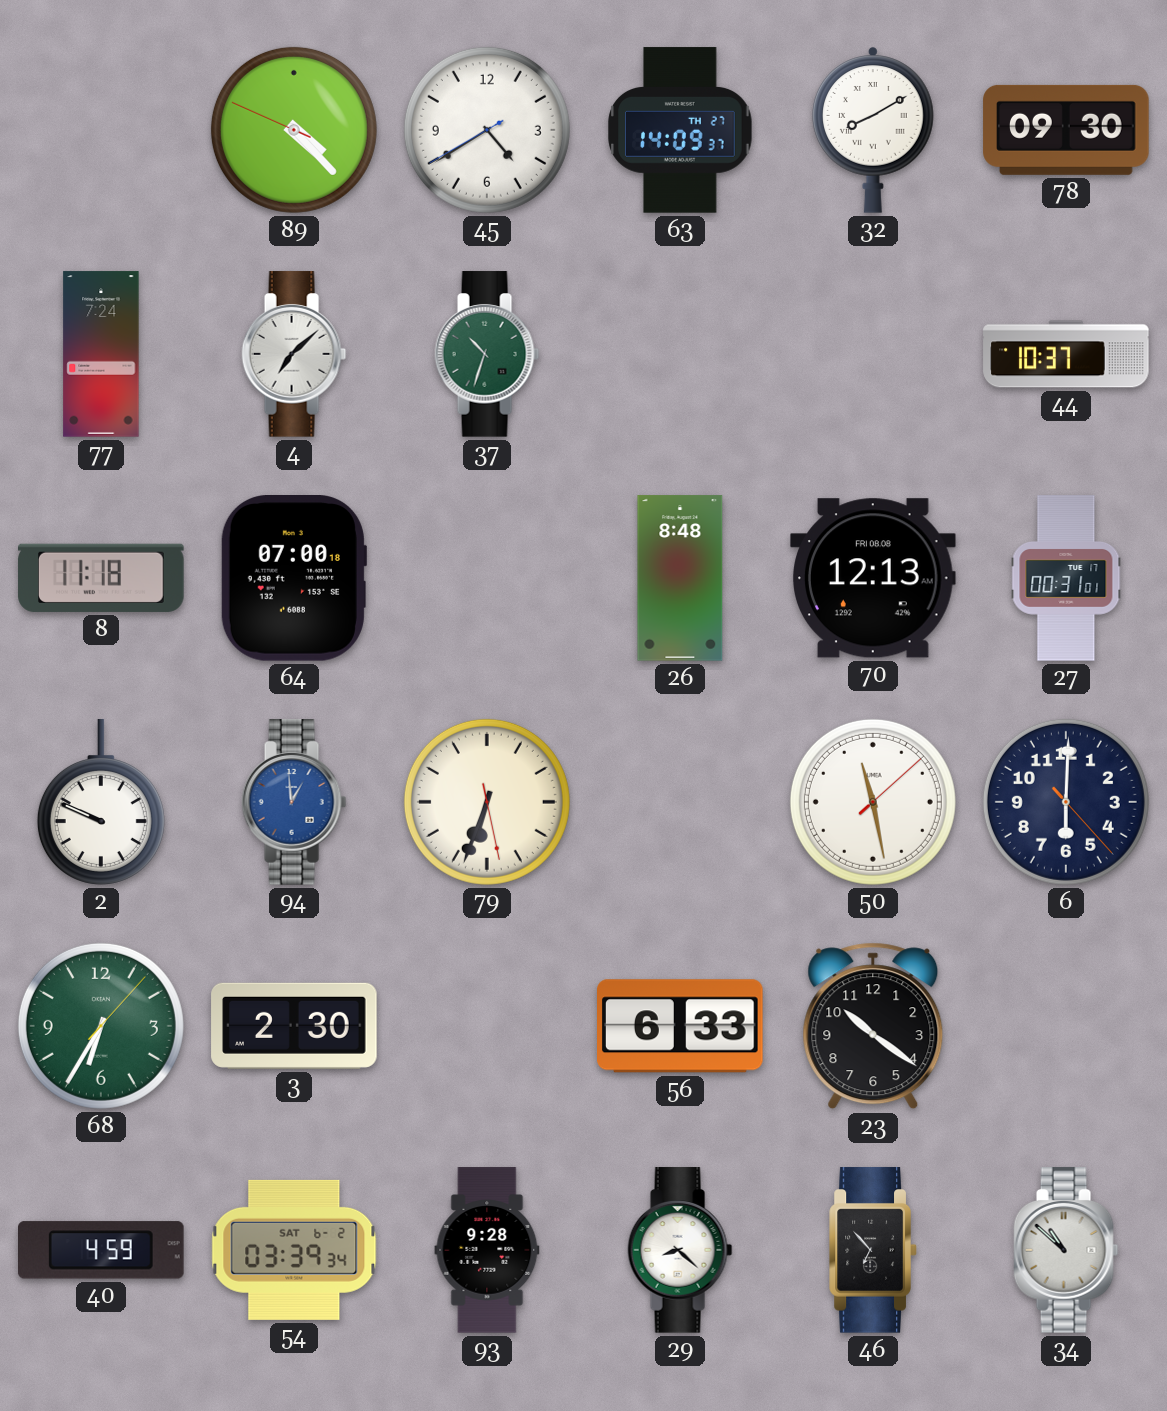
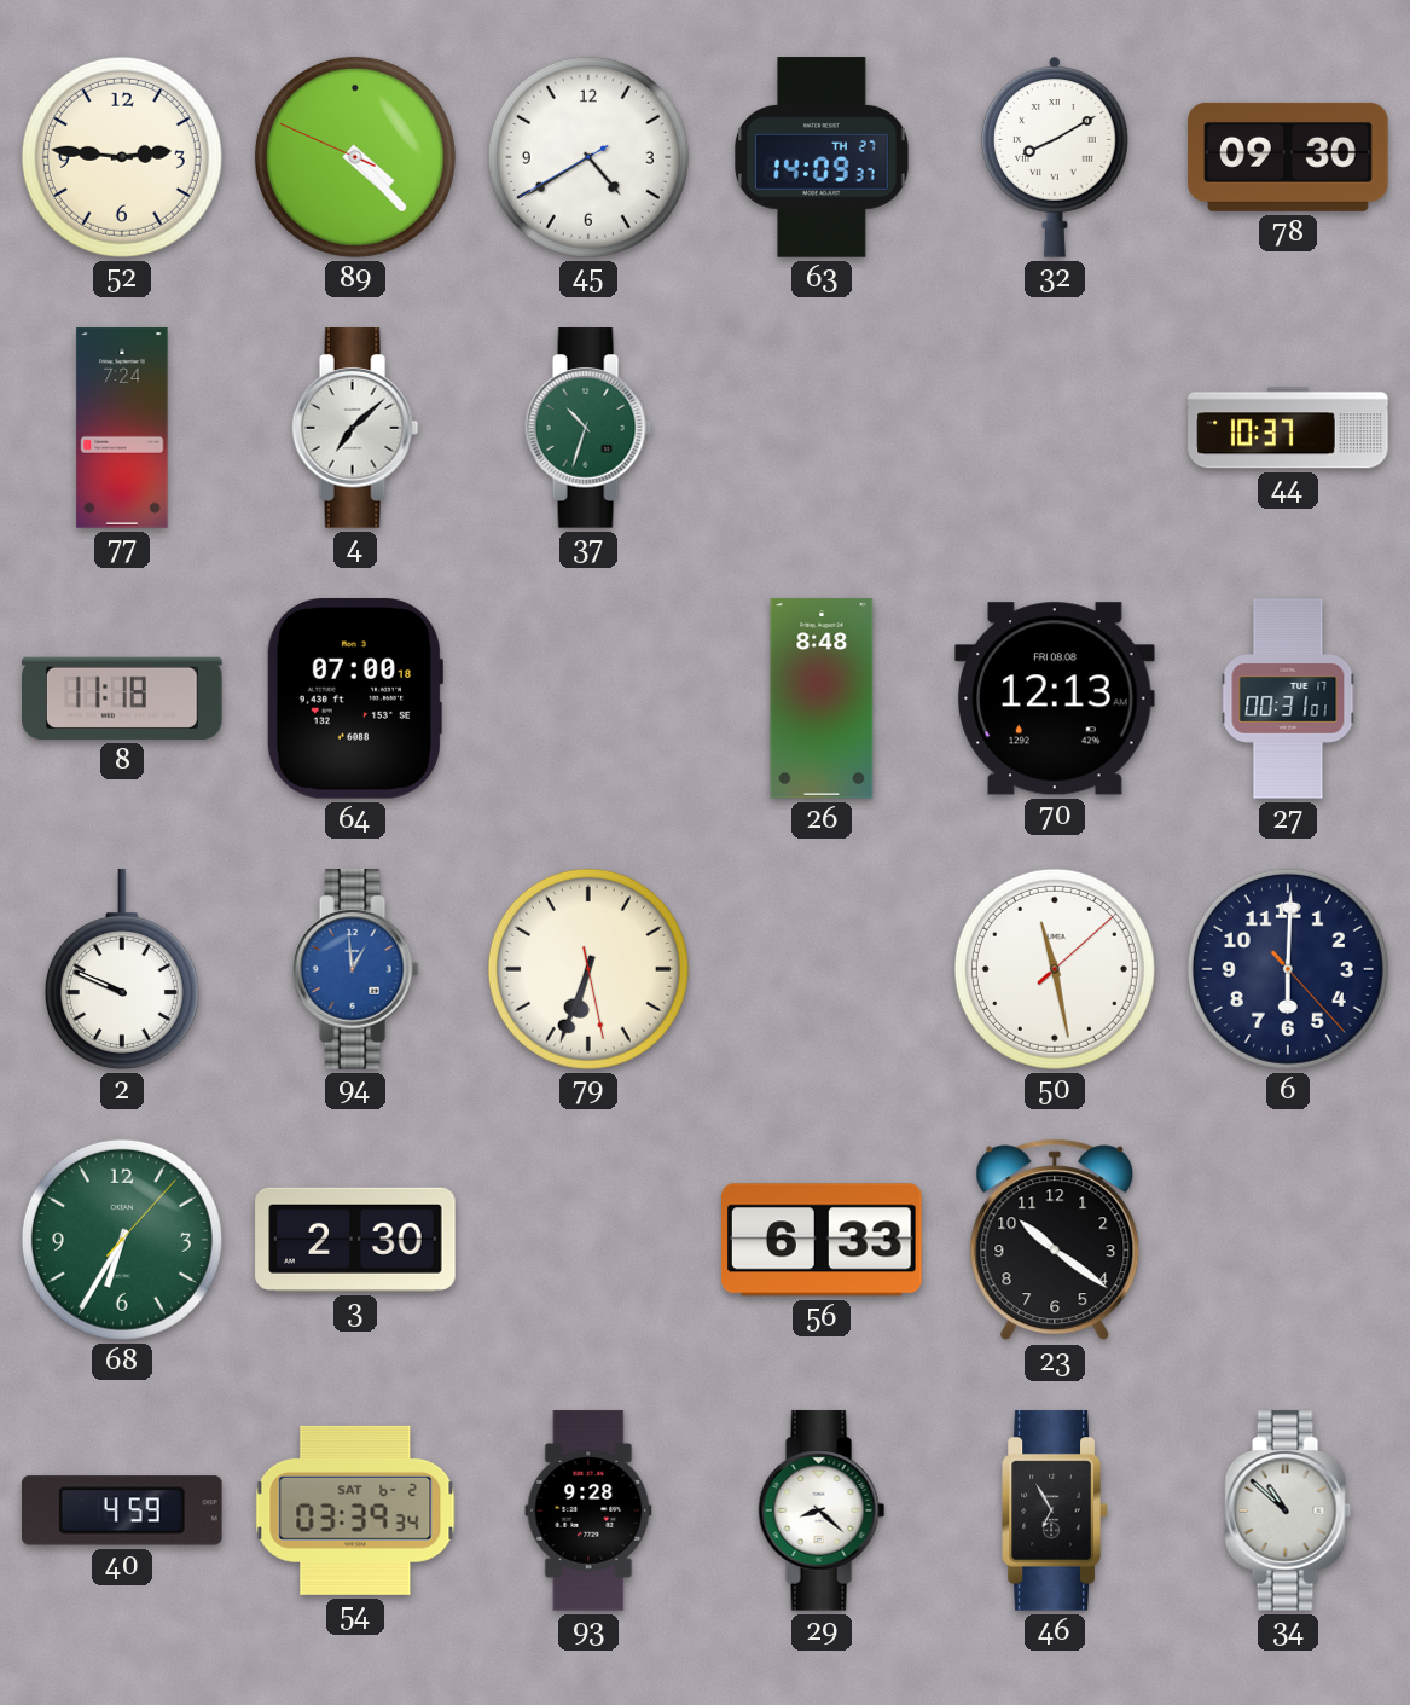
52: none -> 2:46 (122, 157)
46: 6:53 -> 6:55 (1055, 1510)
